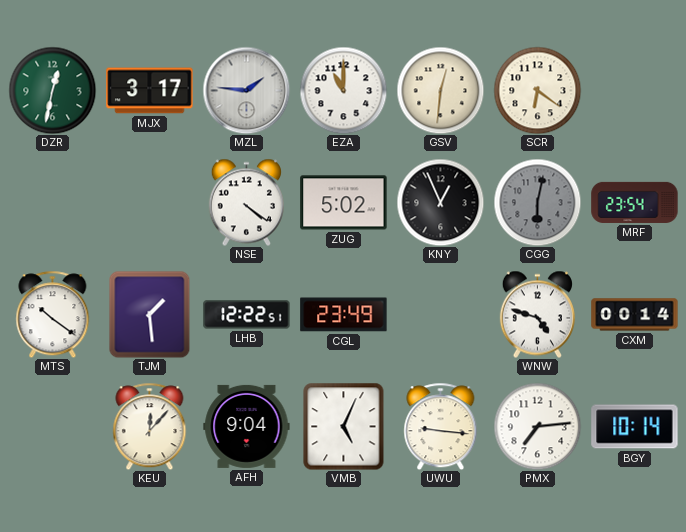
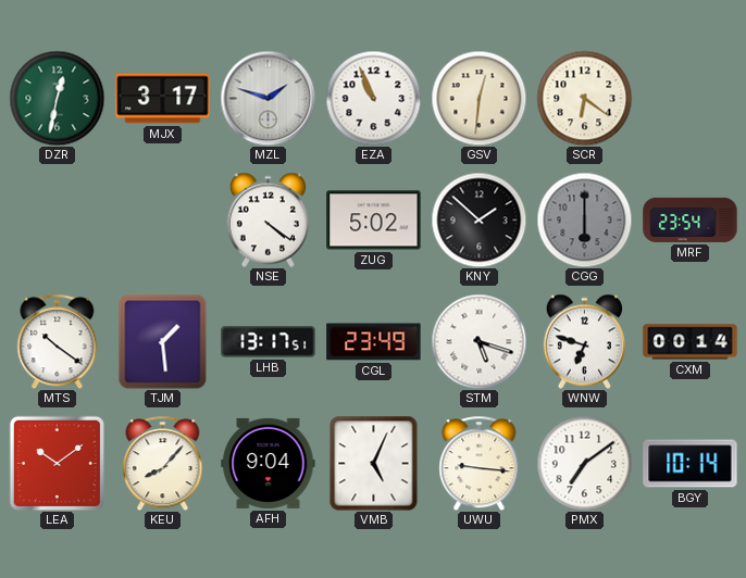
MZL: 1:46 -> 1:48 (268, 98)
EZA: 11:00 -> 10:56 (373, 98)
KNY: 12:56 -> 1:52 (478, 219)
CGG: 6:02 -> 6:00 (584, 219)
LHB: 12:22 -> 13:17 (269, 342)
STM: none -> 5:18 (478, 341)
WNW: 4:48 -> 6:48 (584, 341)
LEA: none -> 10:09 (57, 463)
KEU: 12:07 -> 8:07 (163, 463)
PMX: 7:14 -> 7:09 (584, 463)
